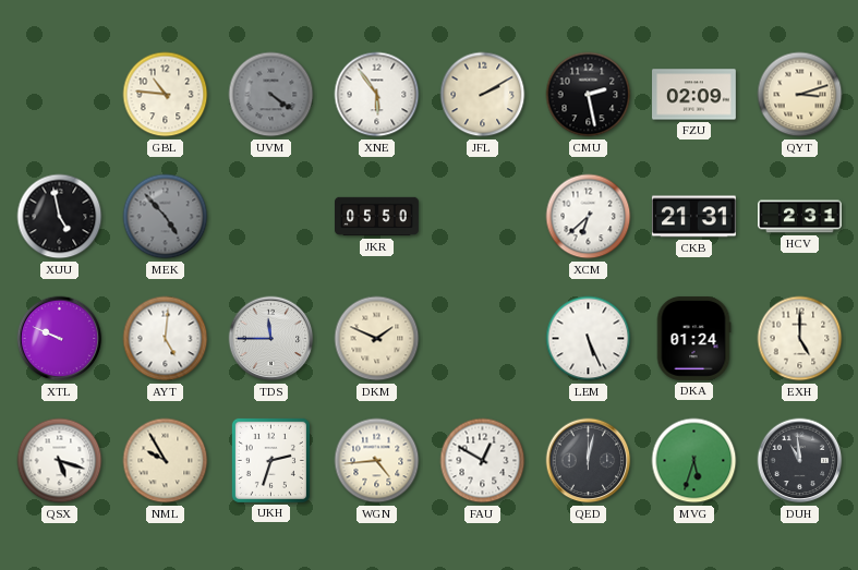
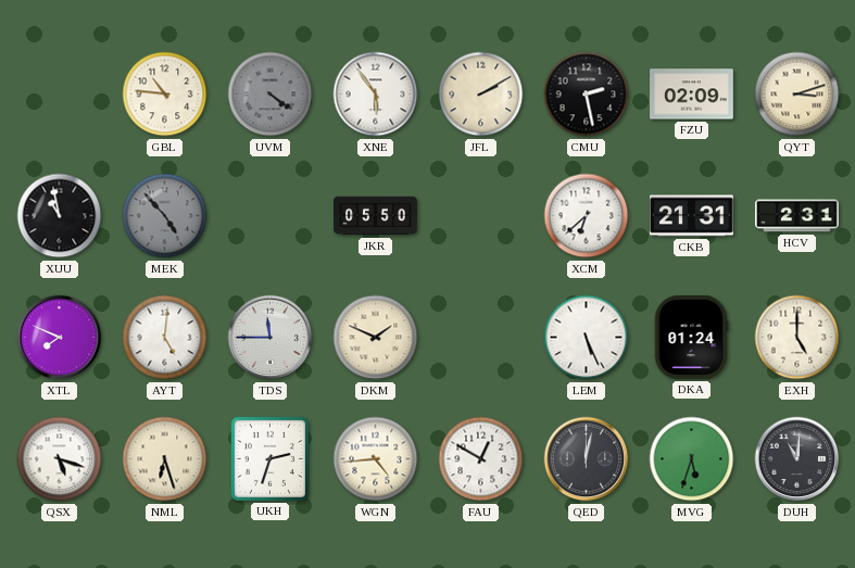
XUU: 4:58 -> 10:58 (60, 216)
XTL: 9:49 -> 7:49 (60, 338)
NML: 9:55 -> 6:27 (165, 459)
DUH: 10:59 -> 11:01 (797, 459)
